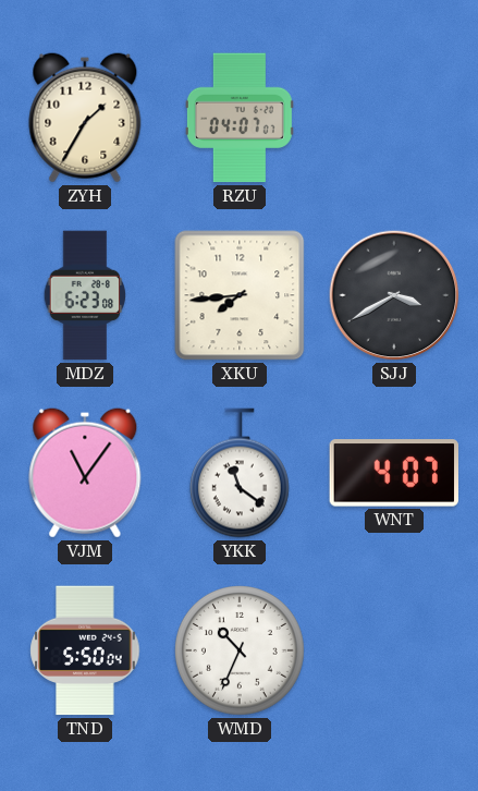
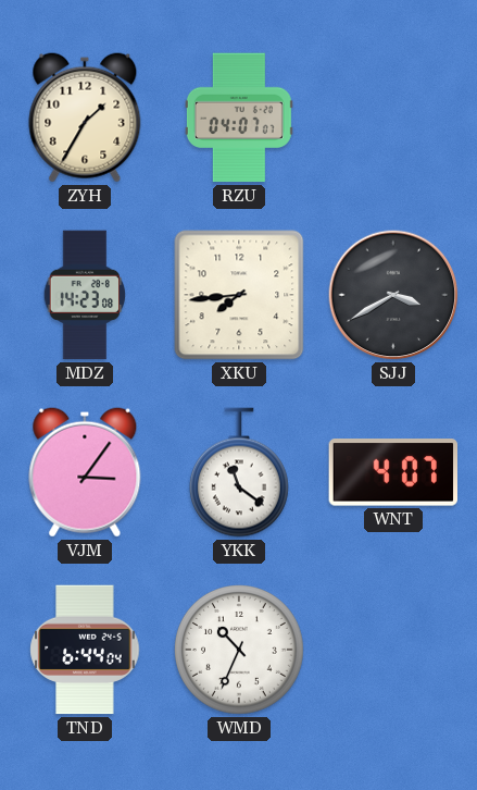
MDZ: 6:23 -> 14:23 (85, 295)
VJM: 11:06 -> 3:06 (85, 472)
TND: 5:50 -> 6:44 (85, 650)
